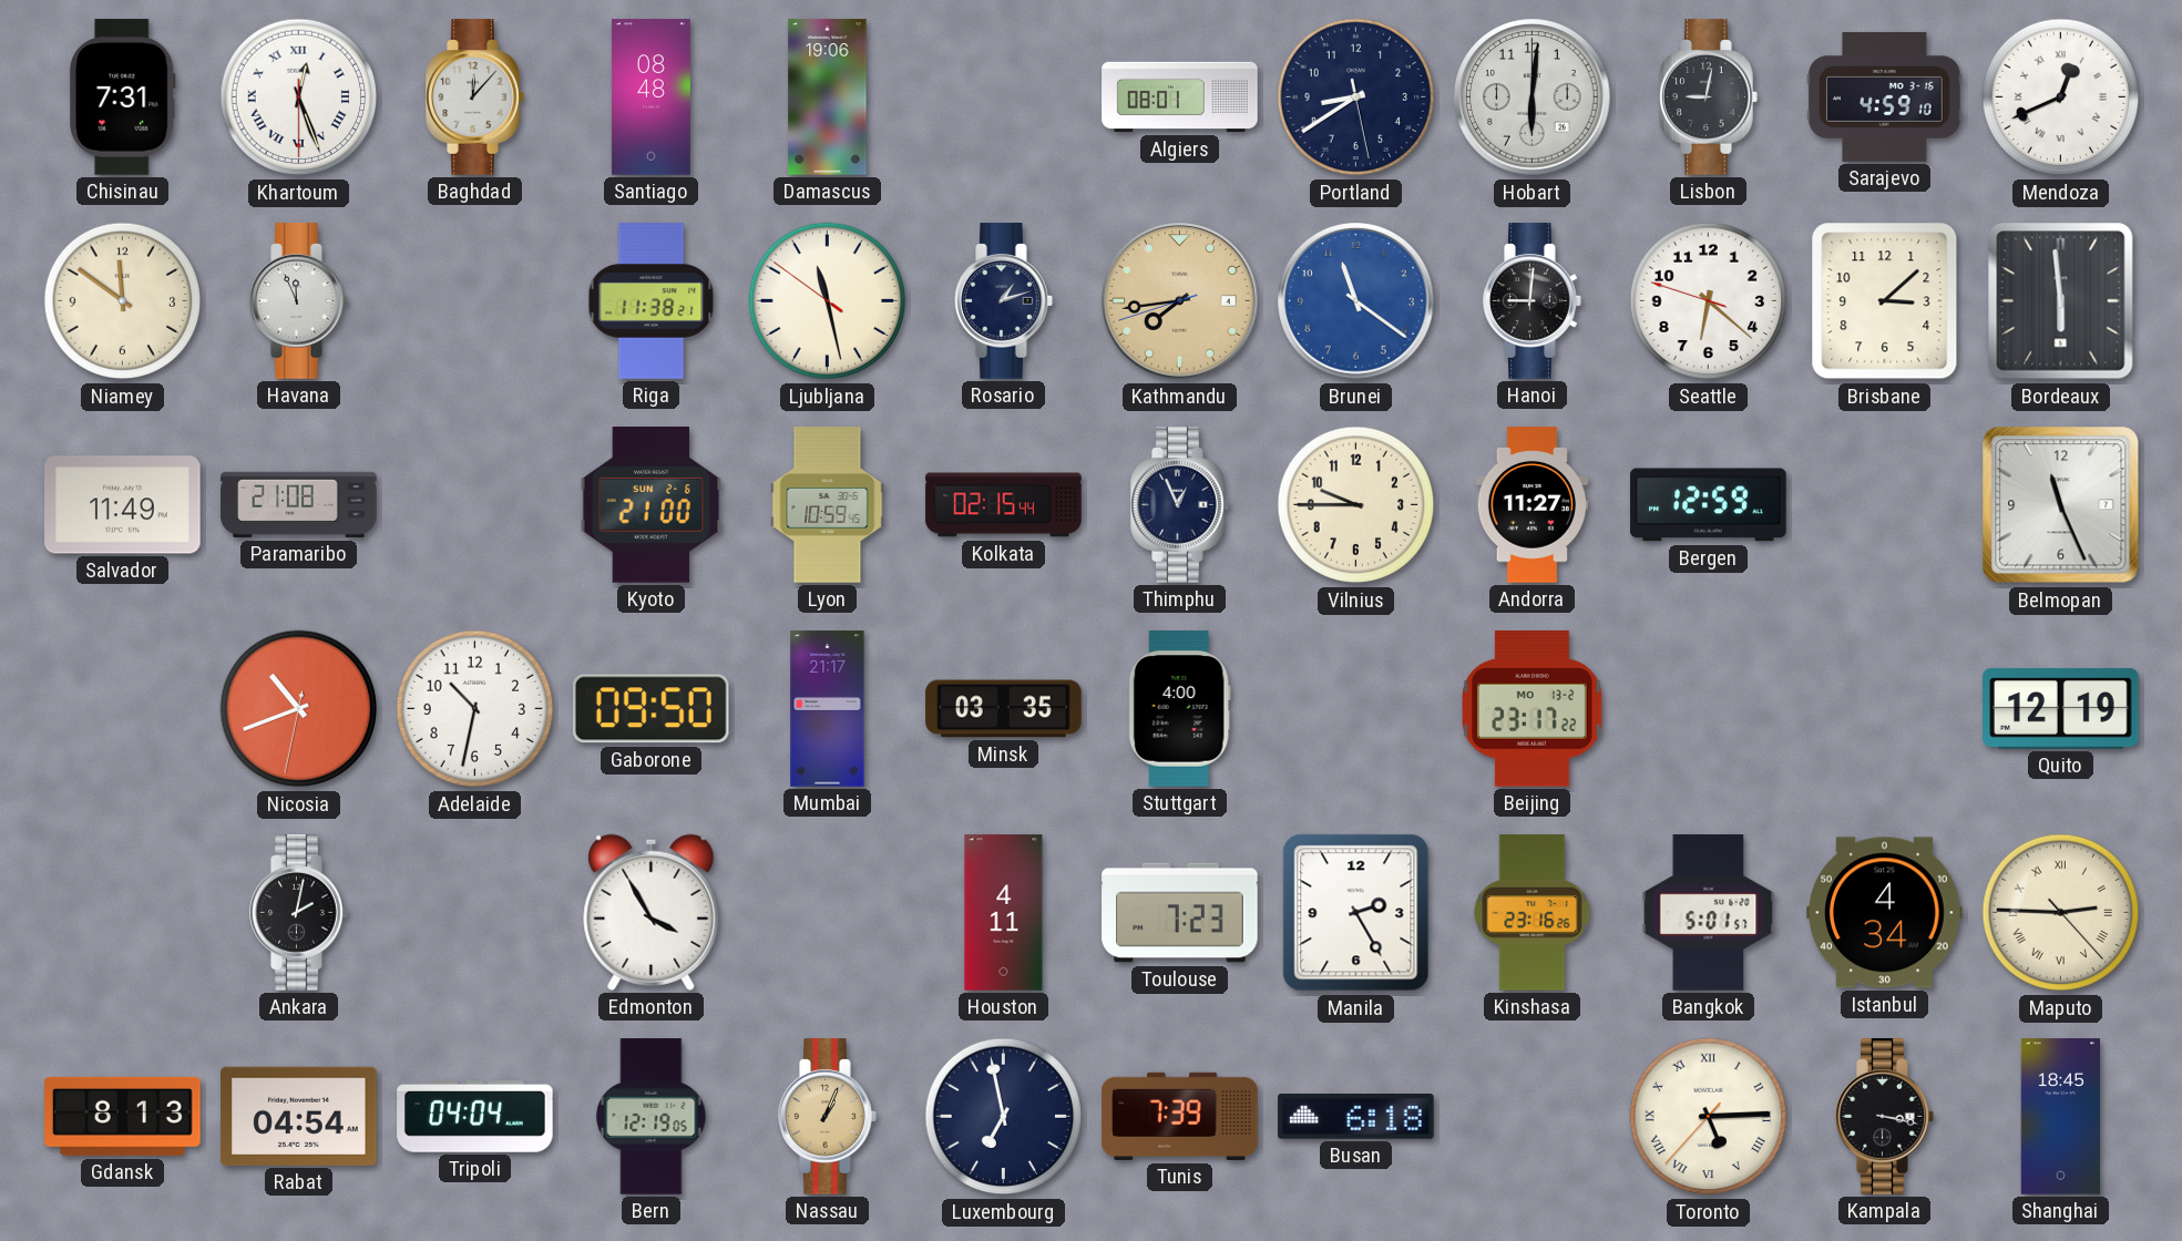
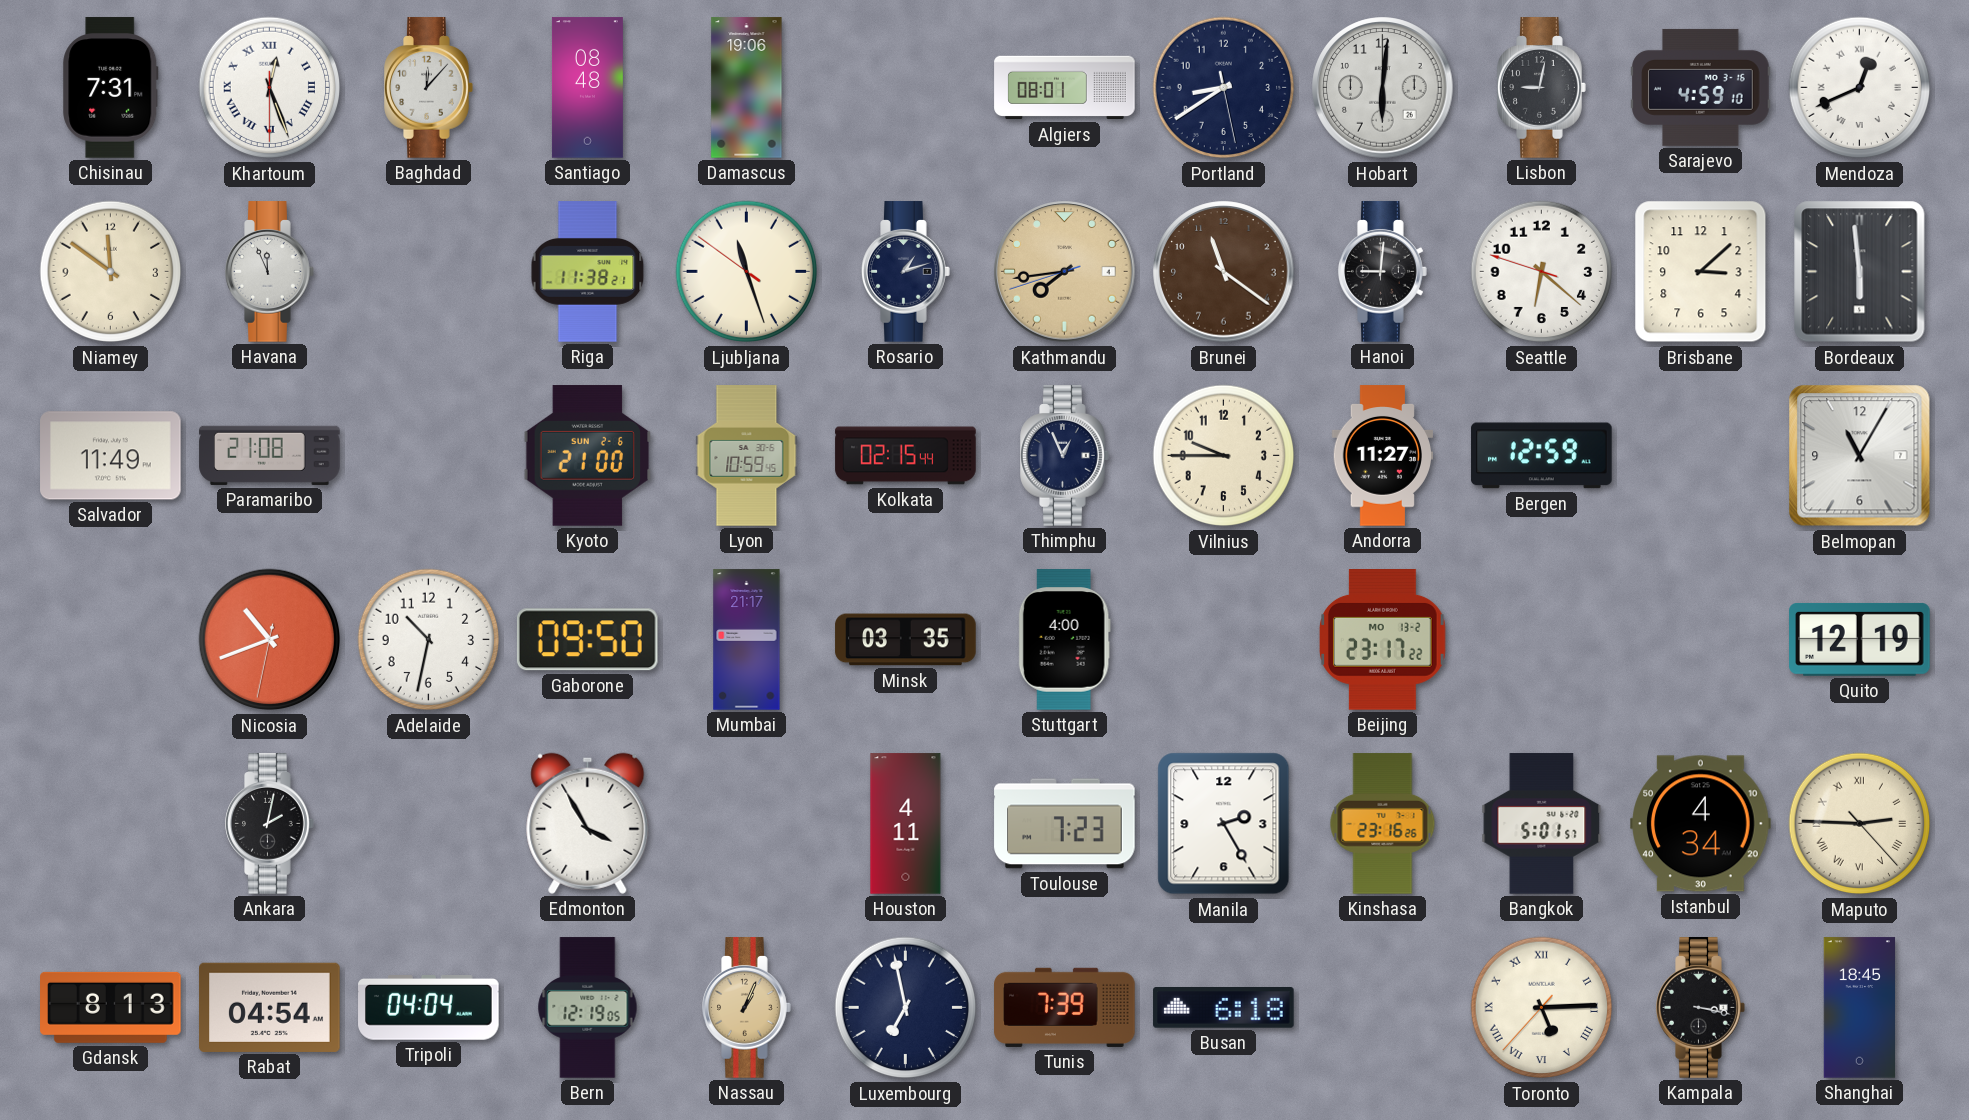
Ljubljana: 11:27 -> 11:26 (747, 272)
Brunei dial: blue -> brown (1224, 272)
Belmopan: 11:26 -> 11:05 (1860, 456)
